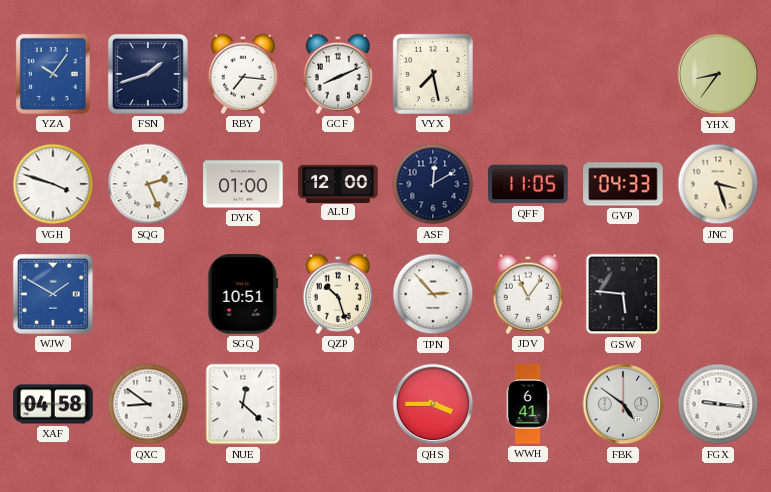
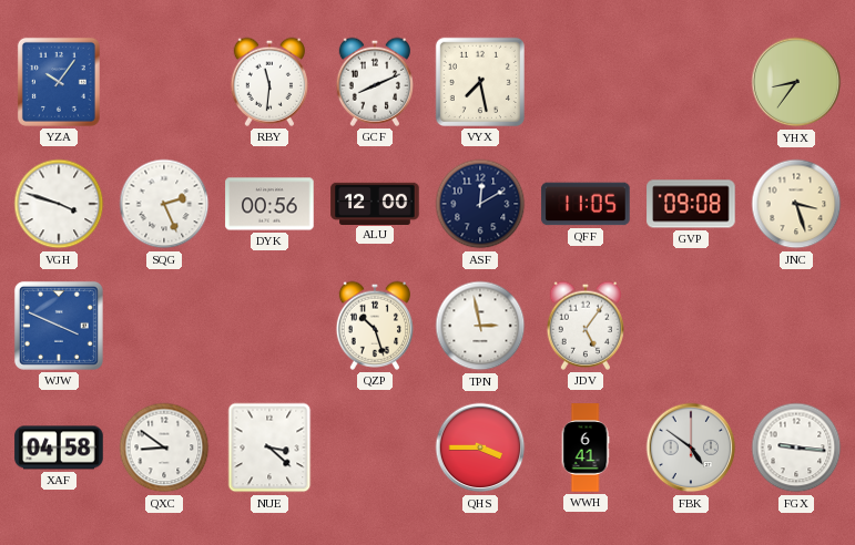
FSN: 1:42 -> none (148, 74)
RBY: 7:16 -> 11:31 (268, 82)
DYK: 01:00 -> 00:56 (269, 204)
GVP: 04:33 -> 09:08 (691, 204)
WJW: 1:50 -> 3:49 (59, 326)
SGQ: 10:51 -> none (243, 294)
TPN: 2:53 -> 2:58 (480, 326)
JDV: 11:06 -> 5:06 (584, 326)
GSW: 5:46 -> none (623, 294)
NUE: 12:22 -> 3:22 (269, 448)
